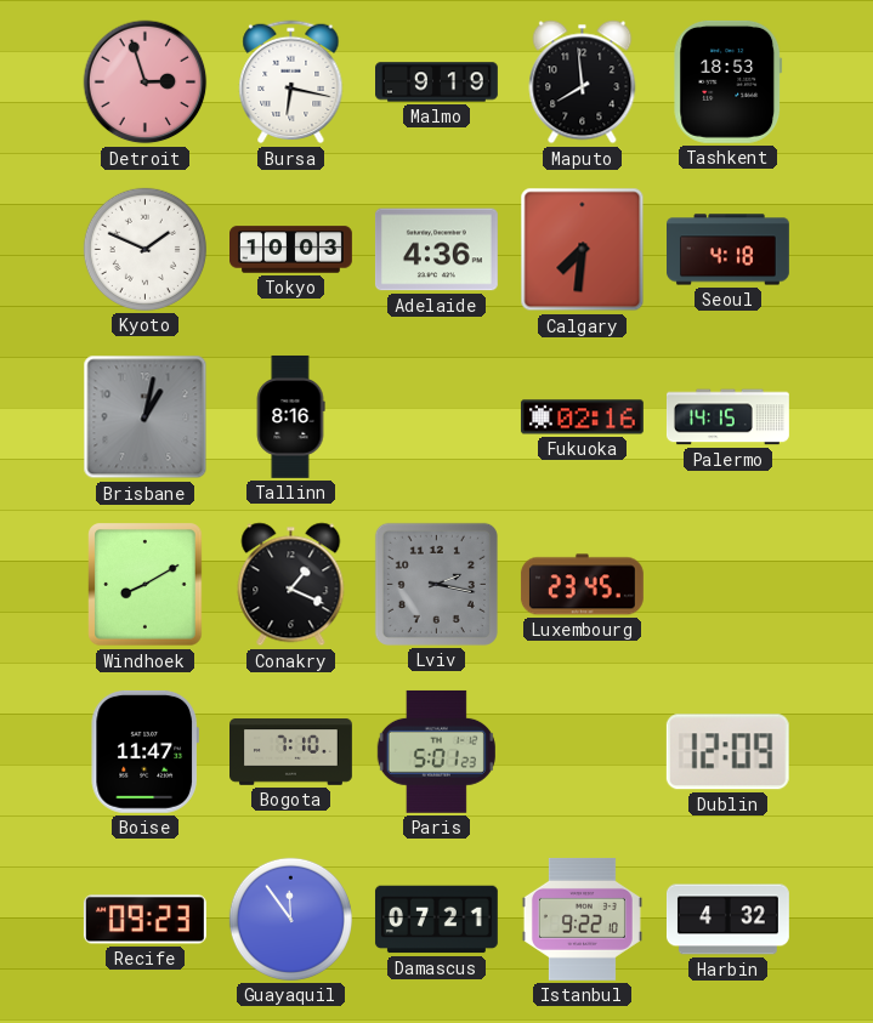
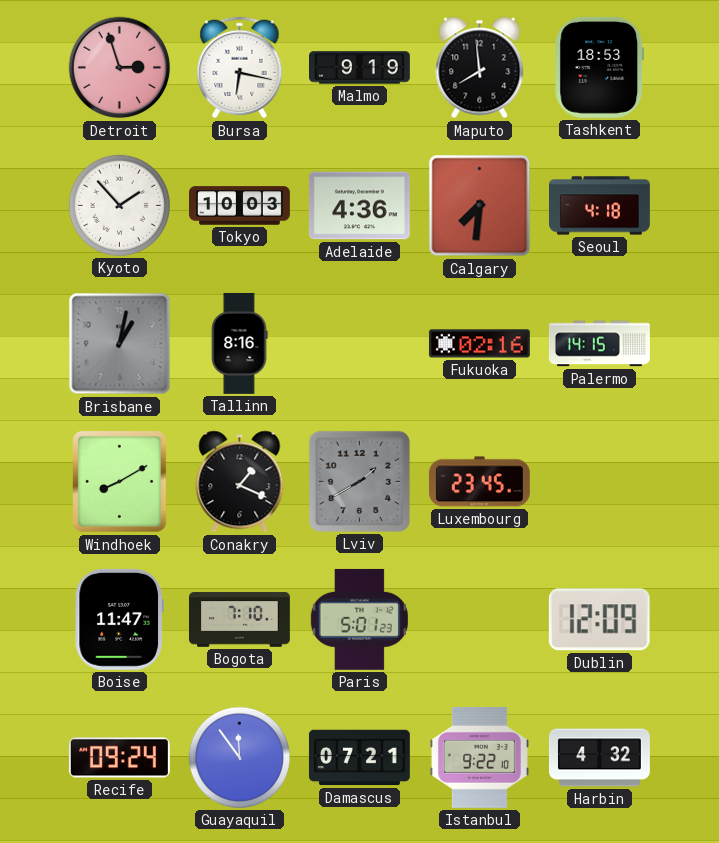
Kyoto: 1:49 -> 1:53 (119, 205)
Lviv: 2:17 -> 1:40 (359, 481)
Recife: 09:23 -> 09:24 (119, 758)
